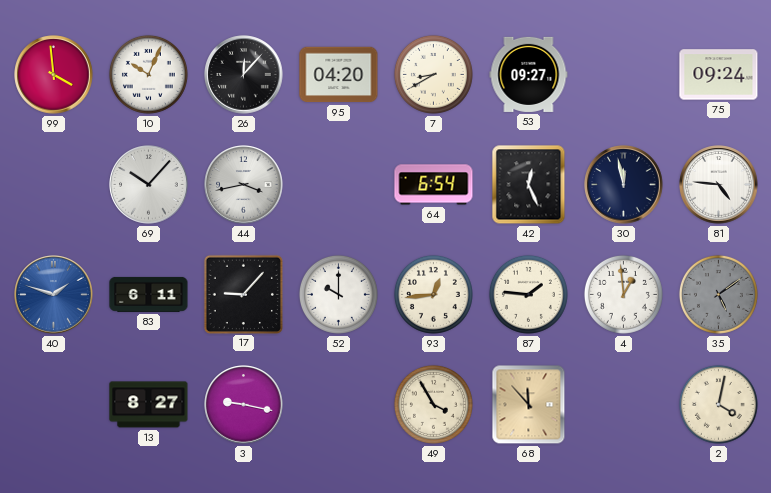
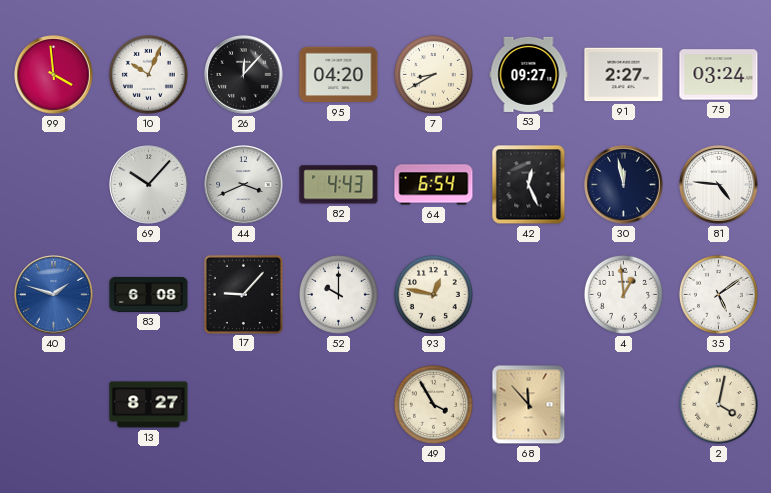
91: none -> 2:27 (624, 75)
75: 09:24 -> 03:24 (719, 75)
44: 3:43 -> 3:41 (244, 185)
82: none -> 4:43 (339, 185)
83: 6:11 -> 6:08 (149, 294)
93: 12:44 -> 12:47 (433, 294)
87: 1:46 -> none (528, 294)
35 dial: grey -> white (718, 294)
3: 9:17 -> none (244, 405)
